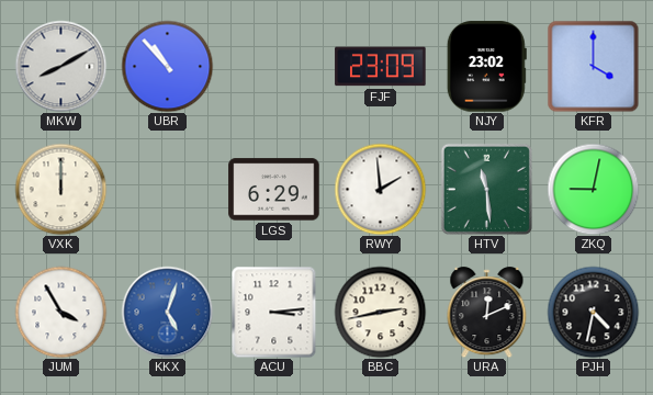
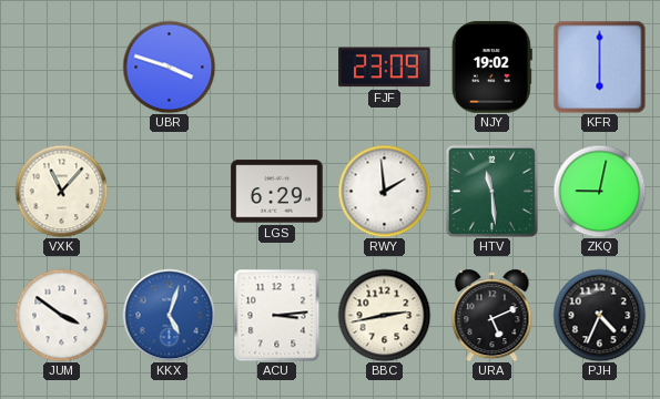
MKW: 8:10 -> none (60, 66)
UBR: 10:53 -> 3:48 (169, 66)
NJY: 23:02 -> 19:02 (491, 68)
KFR: 4:00 -> 6:00 (599, 66)
VXK: 12:00 -> 11:07 (61, 191)
JUM: 3:55 -> 3:51 (61, 315)
URA: 12:11 -> 5:11 (493, 316)
PJH: 4:32 -> 4:34 (599, 315)
